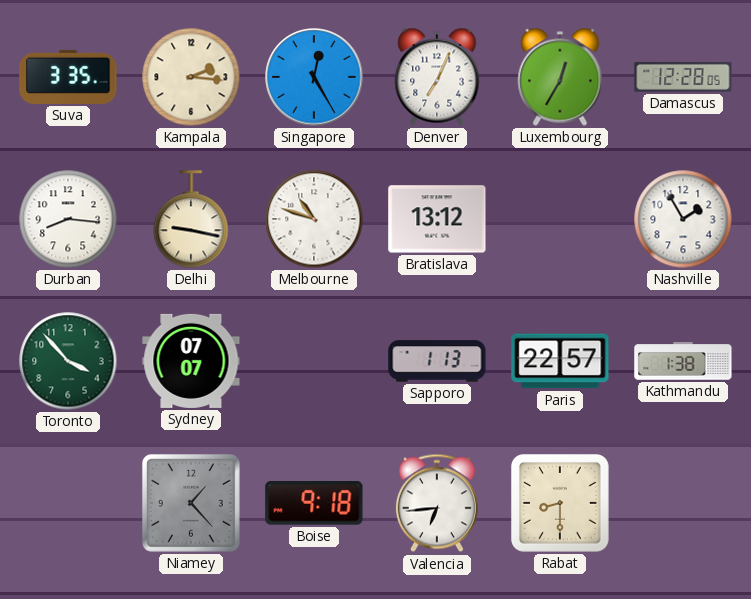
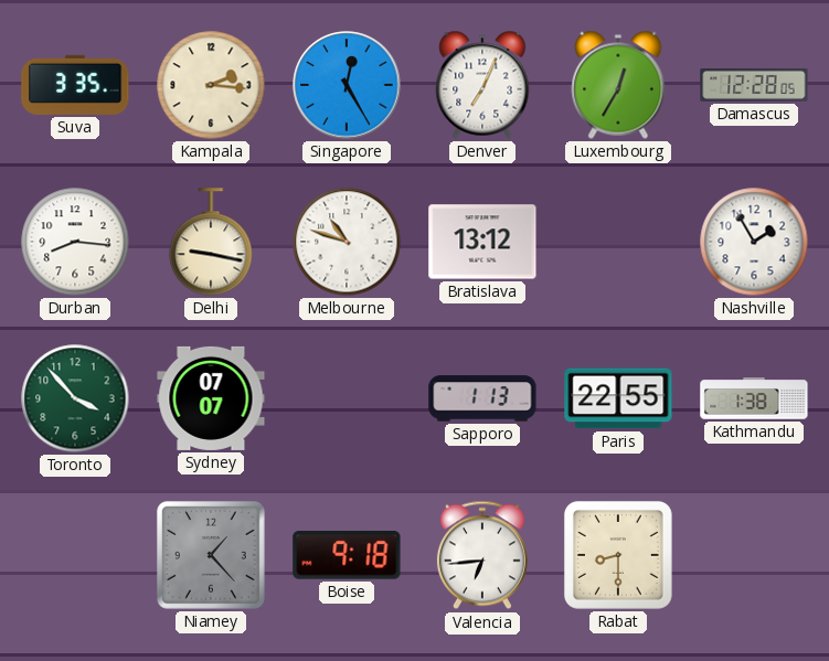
Paris: 22:57 -> 22:55 (618, 398)
